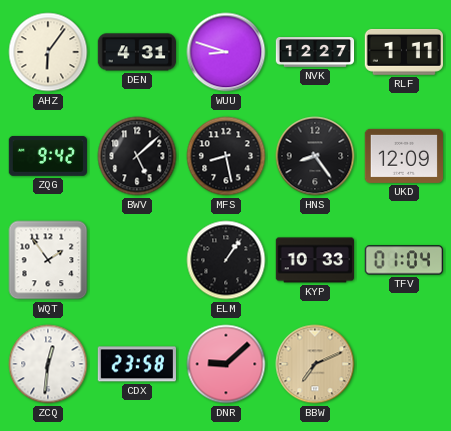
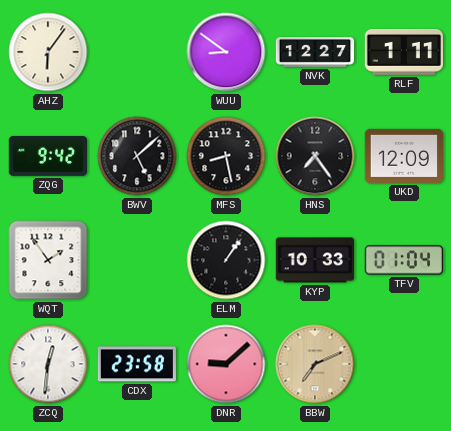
DEN: 4:31 -> none (136, 52)
WUU: 8:48 -> 8:51 (226, 52)
HNS: 8:24 -> 7:24 (315, 156)
